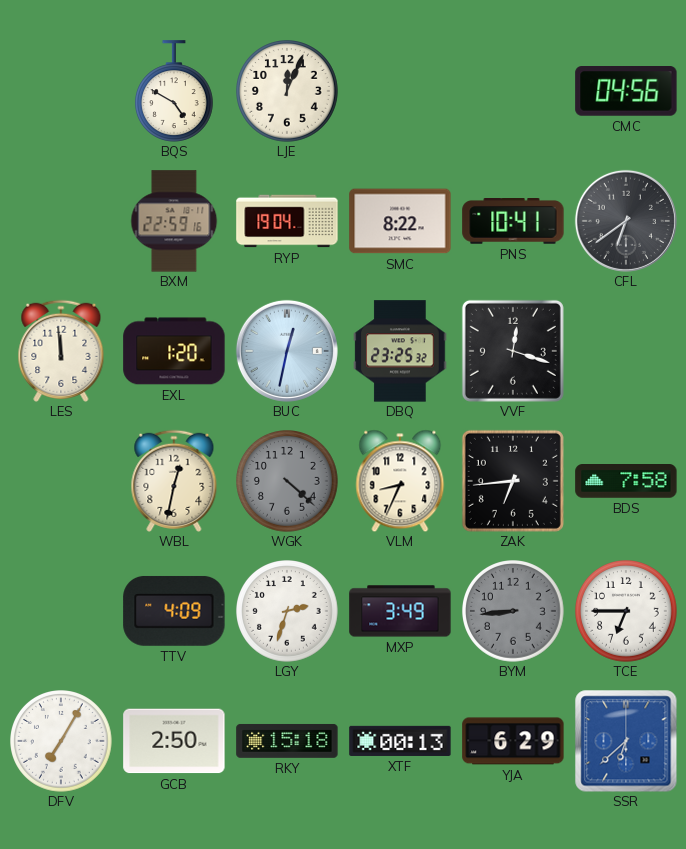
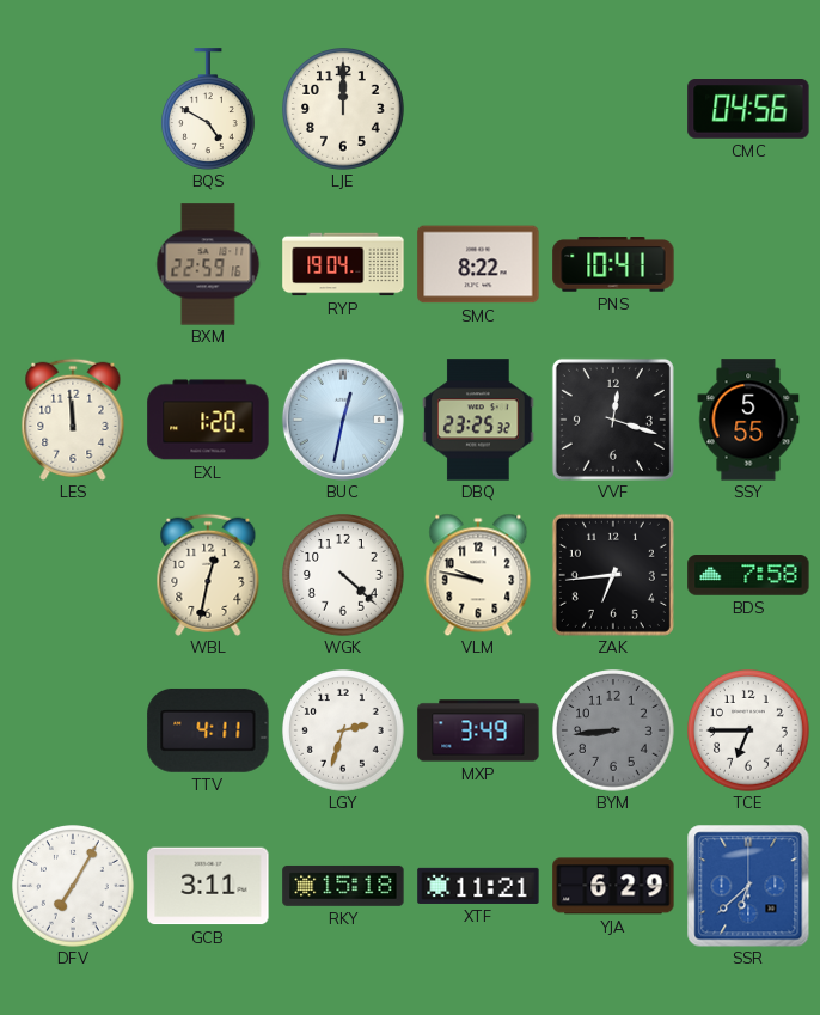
LJE: 12:04 -> 12:00 (344, 110)
CFL: 6:39 -> none (626, 221)
SSY: none -> 5:55 (748, 420)
WGK dial: grey -> white (344, 576)
VLM: 8:34 -> 9:47 (478, 575)
TTV: 4:09 -> 4:11 (208, 730)
GCB: 2:50 -> 3:11 (208, 886)
XTF: 00:13 -> 11:21 (478, 886)
